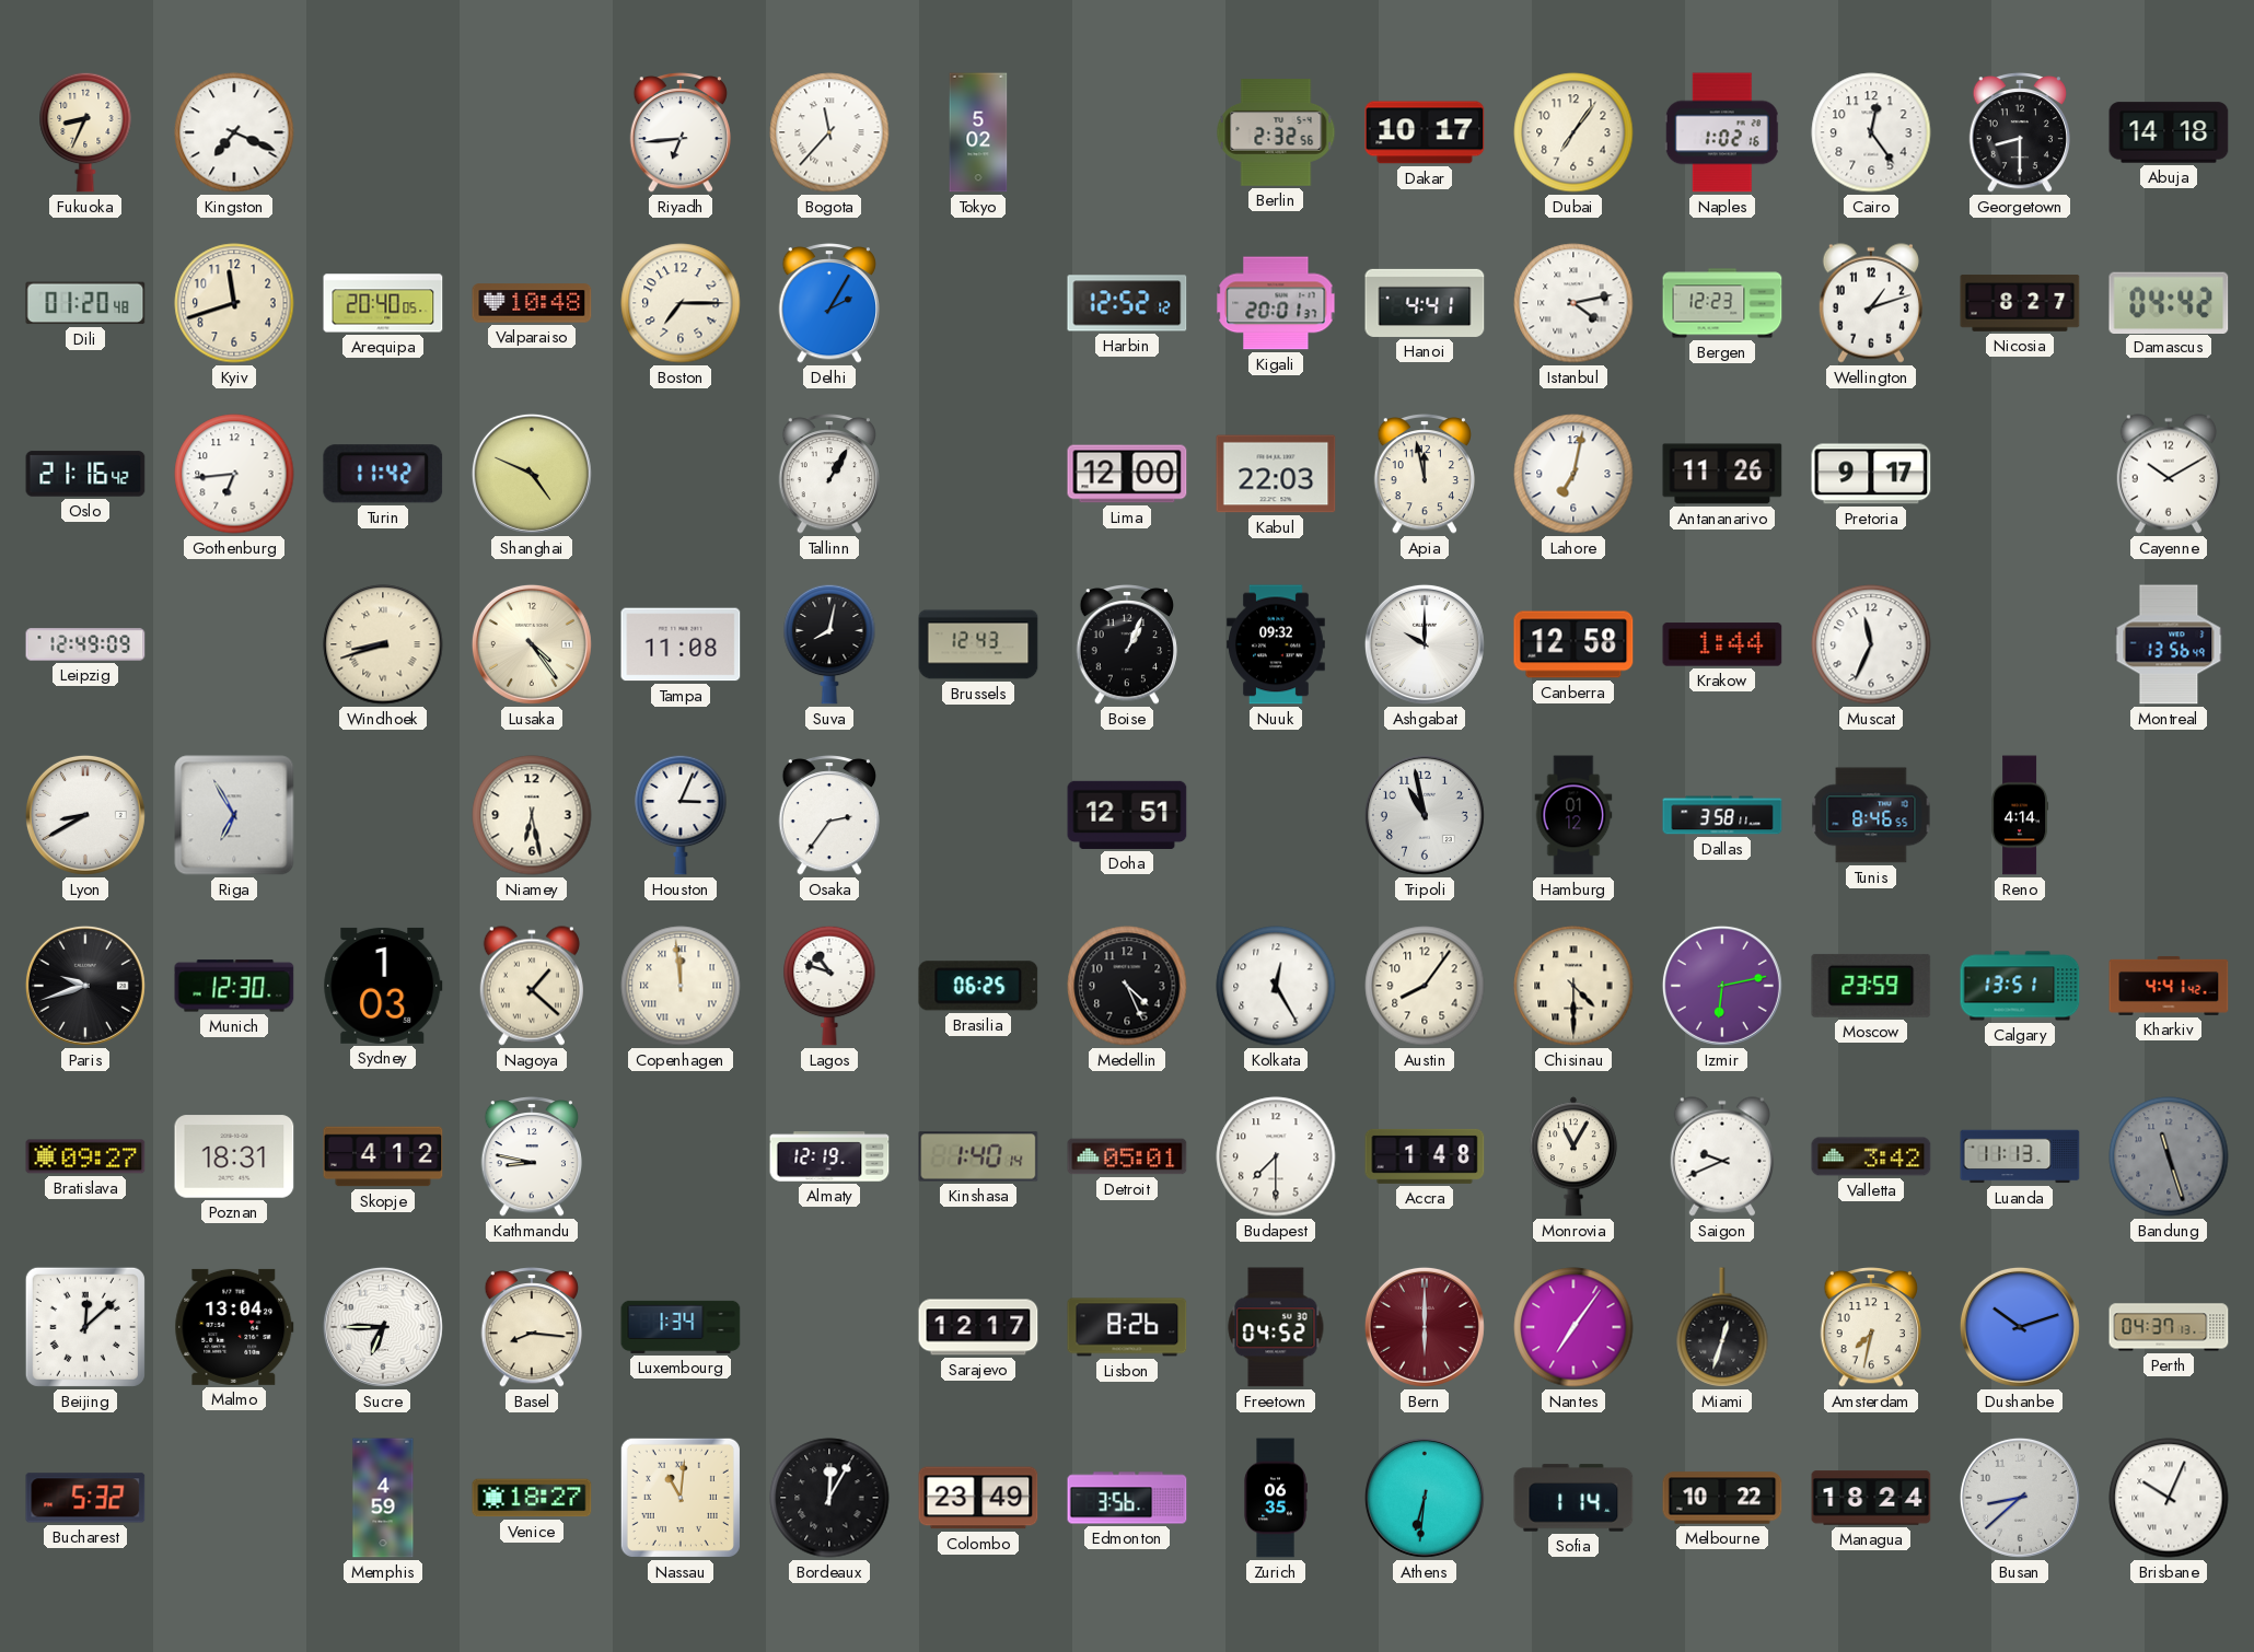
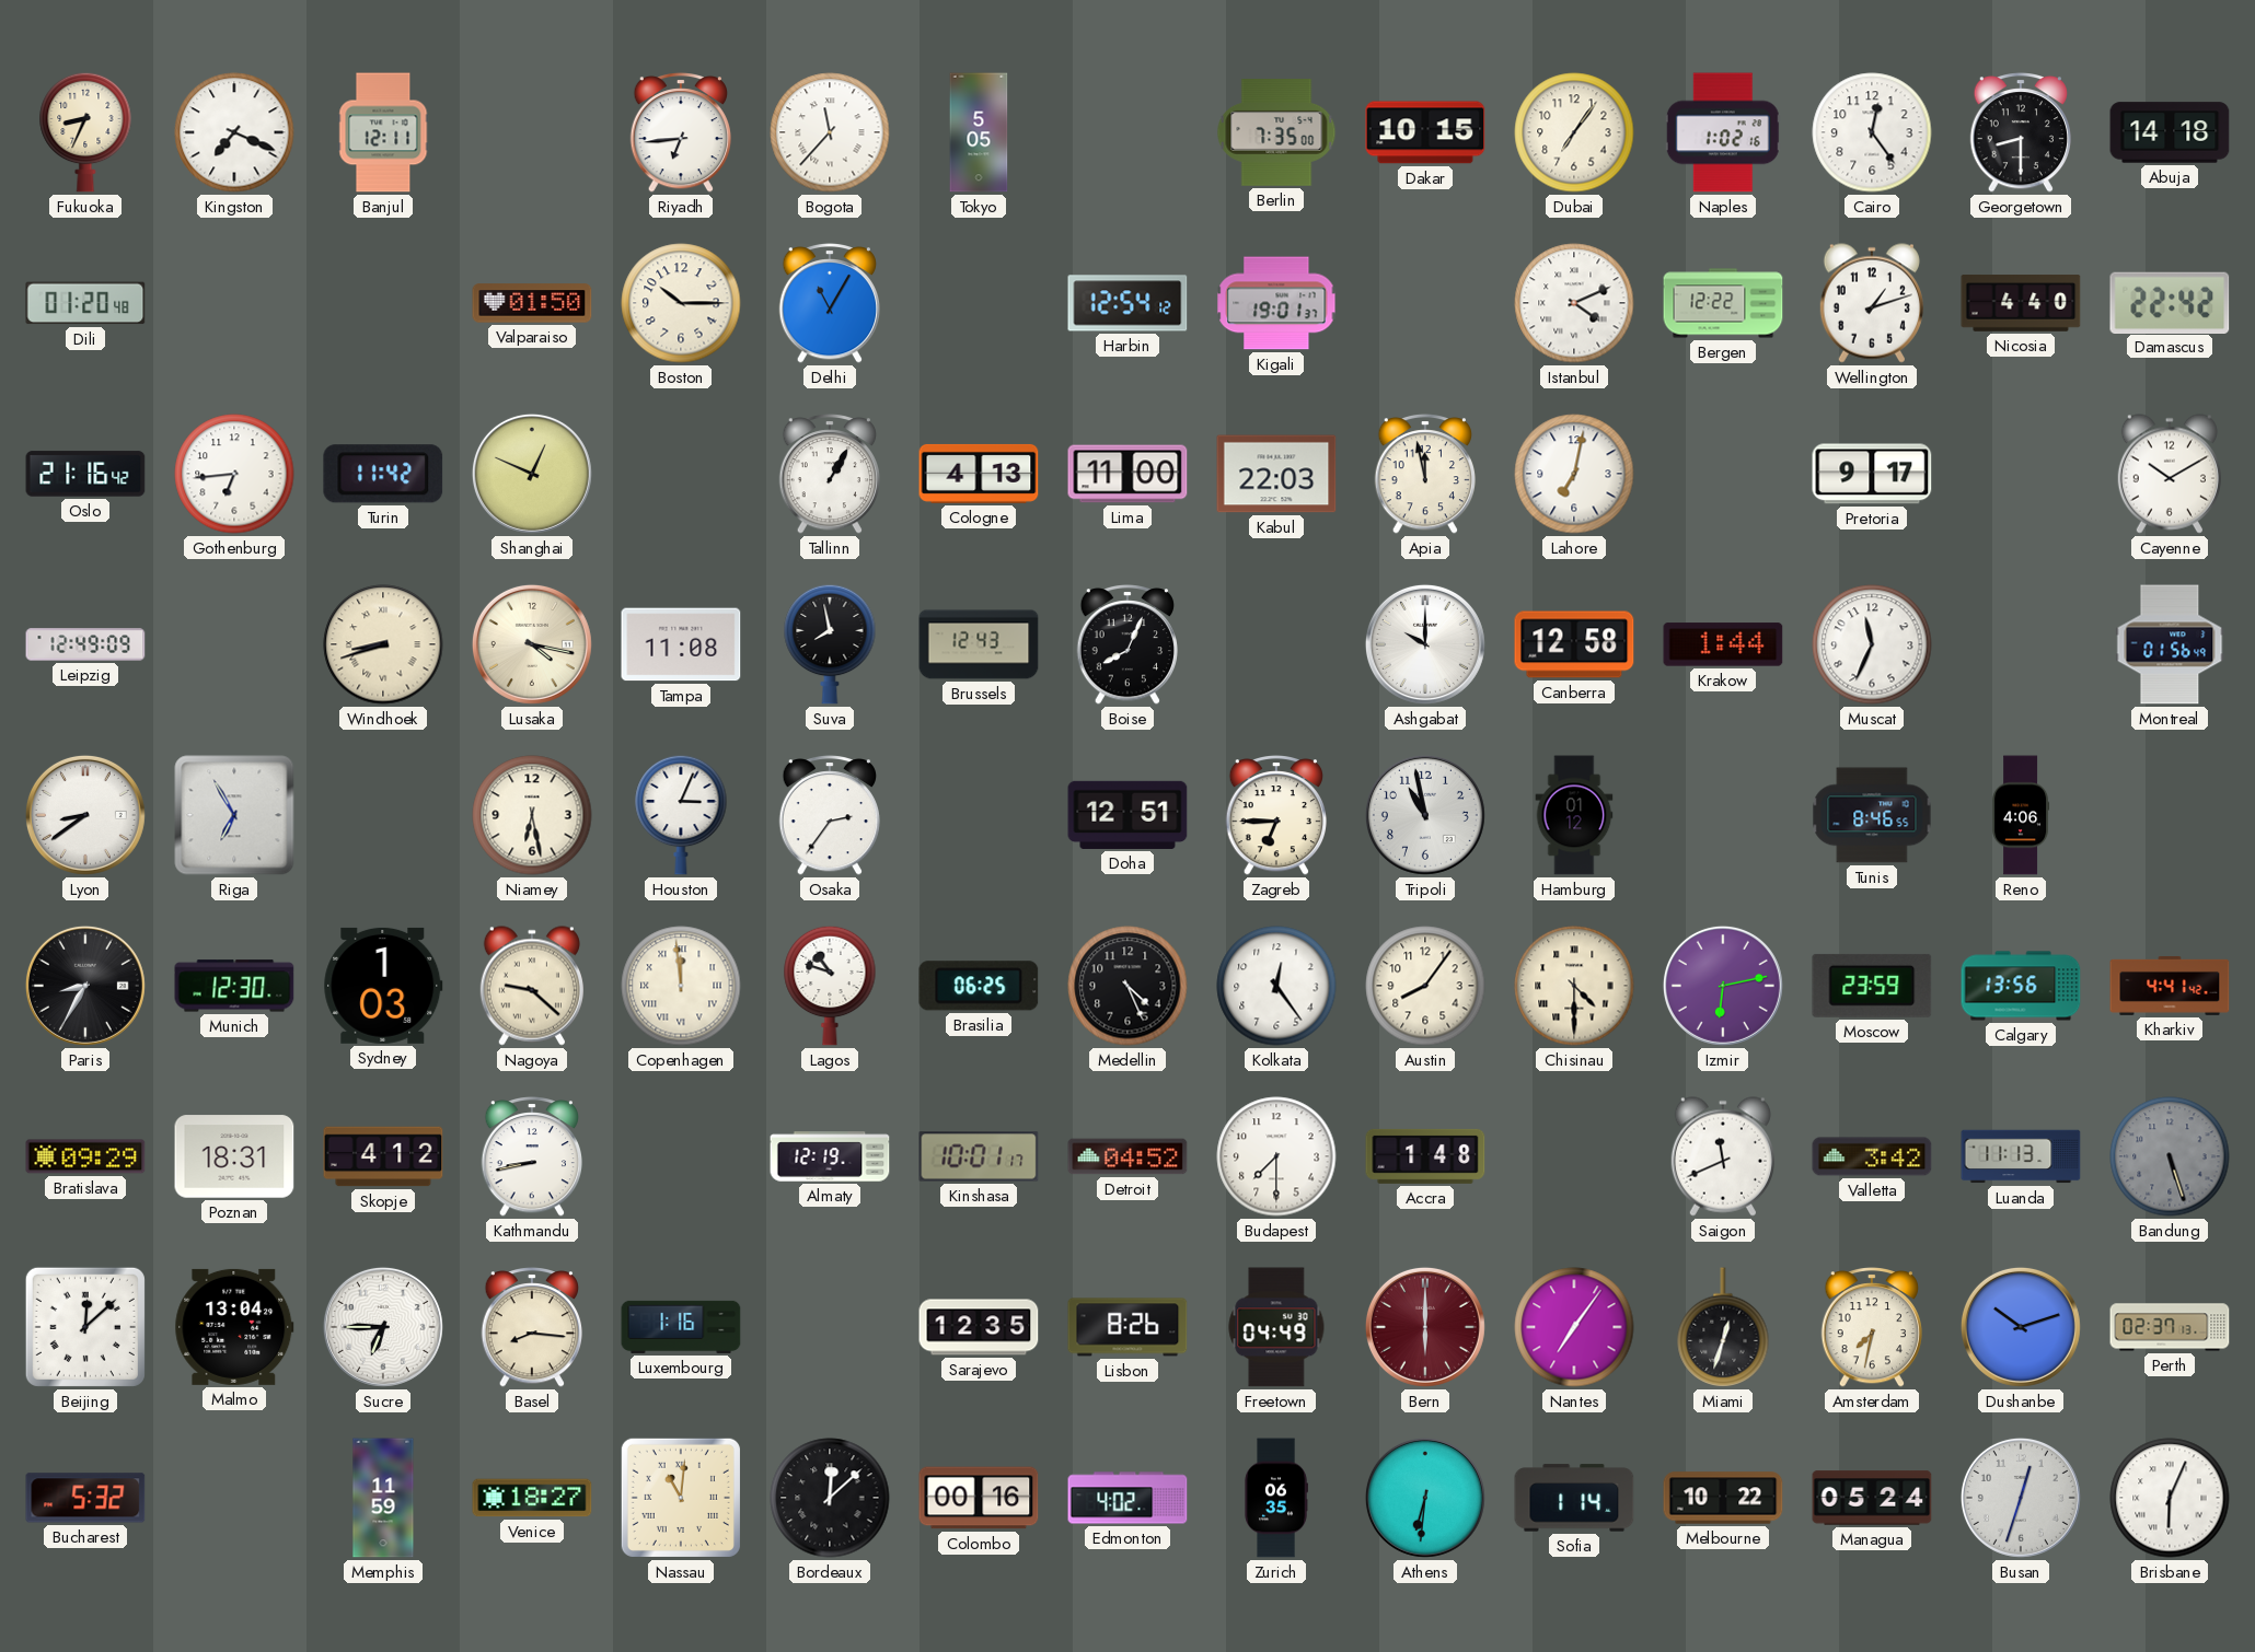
Banjul: none -> 12:11 (383, 132)
Tokyo: 5:02 -> 5:05 (979, 132)
Berlin: 2:32 -> 7:35 (1276, 132)
Dakar: 10:17 -> 10:15 (1425, 132)
Kyiv: 11:42 -> none (234, 303)
Arequipa: 20:40 -> none (383, 303)
Valparaiso: 10:48 -> 01:50 (532, 303)
Boston: 7:15 -> 10:15 (681, 303)
Delhi: 2:05 -> 11:05 (829, 304)
Harbin: 12:52 -> 12:54 (1127, 303)
Kigali: 20:01 -> 19:01 (1276, 303)
Hanoi: 4:41 -> none (1425, 303)
Istanbul: 4:13 -> 4:11 (1574, 303)
Bergen: 12:23 -> 12:22 (1723, 303)
Nicosia: 8:27 -> 4:40 (2021, 304)
Damascus: 04:42 -> 22:42 (2170, 302)
Shanghai: 4:49 -> 12:49 (532, 474)
Cologne: none -> 4:13 (979, 474)
Lima: 12:00 -> 11:00 (1127, 474)
Antananarivo: 11:26 -> none (1722, 474)
Lusaka: 4:24 -> 4:17 (532, 644)
Suva: 8:02 -> 7:58 (830, 644)
Boise: 1:04 -> 8:04 (1126, 645)
Nuuk: 09:32 -> none (1277, 644)
Montreal: 13:56 -> 01:56 (2170, 644)
Lyon: 8:40 -> 8:39 (85, 815)
Zagreb: none -> 6:45 (1275, 816)
Dallas: 3:58 -> none (1722, 815)
Reno: 4:14 -> 4:06 (2021, 815)
Paris: 9:42 -> 8:35 (85, 986)
Nagoya: 1:22 -> 9:22 (532, 986)
Kolkata: 12:25 -> 12:24 (1276, 986)
Calgary: 13:51 -> 13:56 (2021, 986)
Bratislava: 09:27 -> 09:29 (85, 1156)
Kathmandu: 8:47 -> 8:43 (531, 1157)
Kinshasa: 1:40 -> 10:01 (979, 1156)
Detroit: 05:01 -> 04:52 (1127, 1156)
Monrovia: 11:05 -> none (1573, 1156)
Saigon: 9:41 -> 11:41 (1723, 1156)
Bandung: 11:27 -> 5:27 (2170, 1156)
Luxembourg: 1:34 -> 1:16 (681, 1327)
Sarajevo: 12:17 -> 12:35 (979, 1327)
Freetown: 04:52 -> 04:49 (1276, 1327)
Perth: 04:37 -> 02:37 (2170, 1327)
Memphis: 4:59 -> 11:59 (383, 1498)
Bordeaux: 12:05 -> 12:08 (830, 1498)
Colombo: 23:49 -> 00:16 (979, 1498)
Edmonton: 3:56 -> 4:02 (1127, 1498)
Managua: 18:24 -> 05:24 (1872, 1498)
Busan: 8:38 -> 12:33 (2021, 1498)
Brisbane: 10:04 -> 6:04 (2170, 1498)
